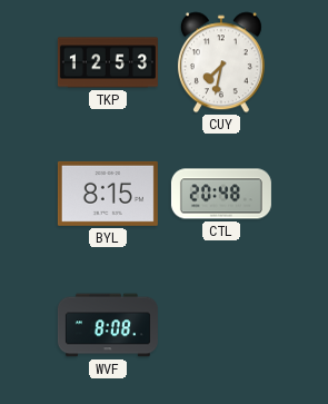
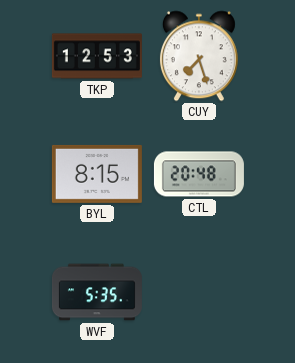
CUY: 7:32 -> 7:27 (199, 56)
WVF: 8:08 -> 5:35 (97, 292)
